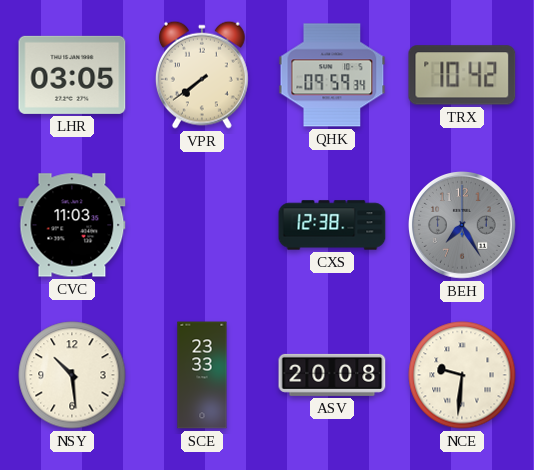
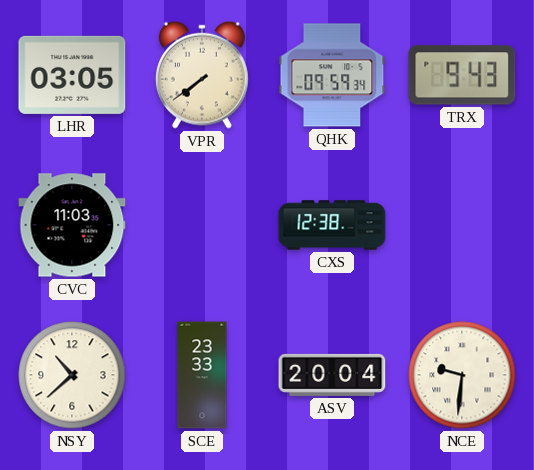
TRX: 10:42 -> 9:43 (462, 75)
BEH: 7:25 -> none (463, 226)
NSY: 10:29 -> 10:38 (72, 375)
ASV: 20:08 -> 20:04 (332, 375)
